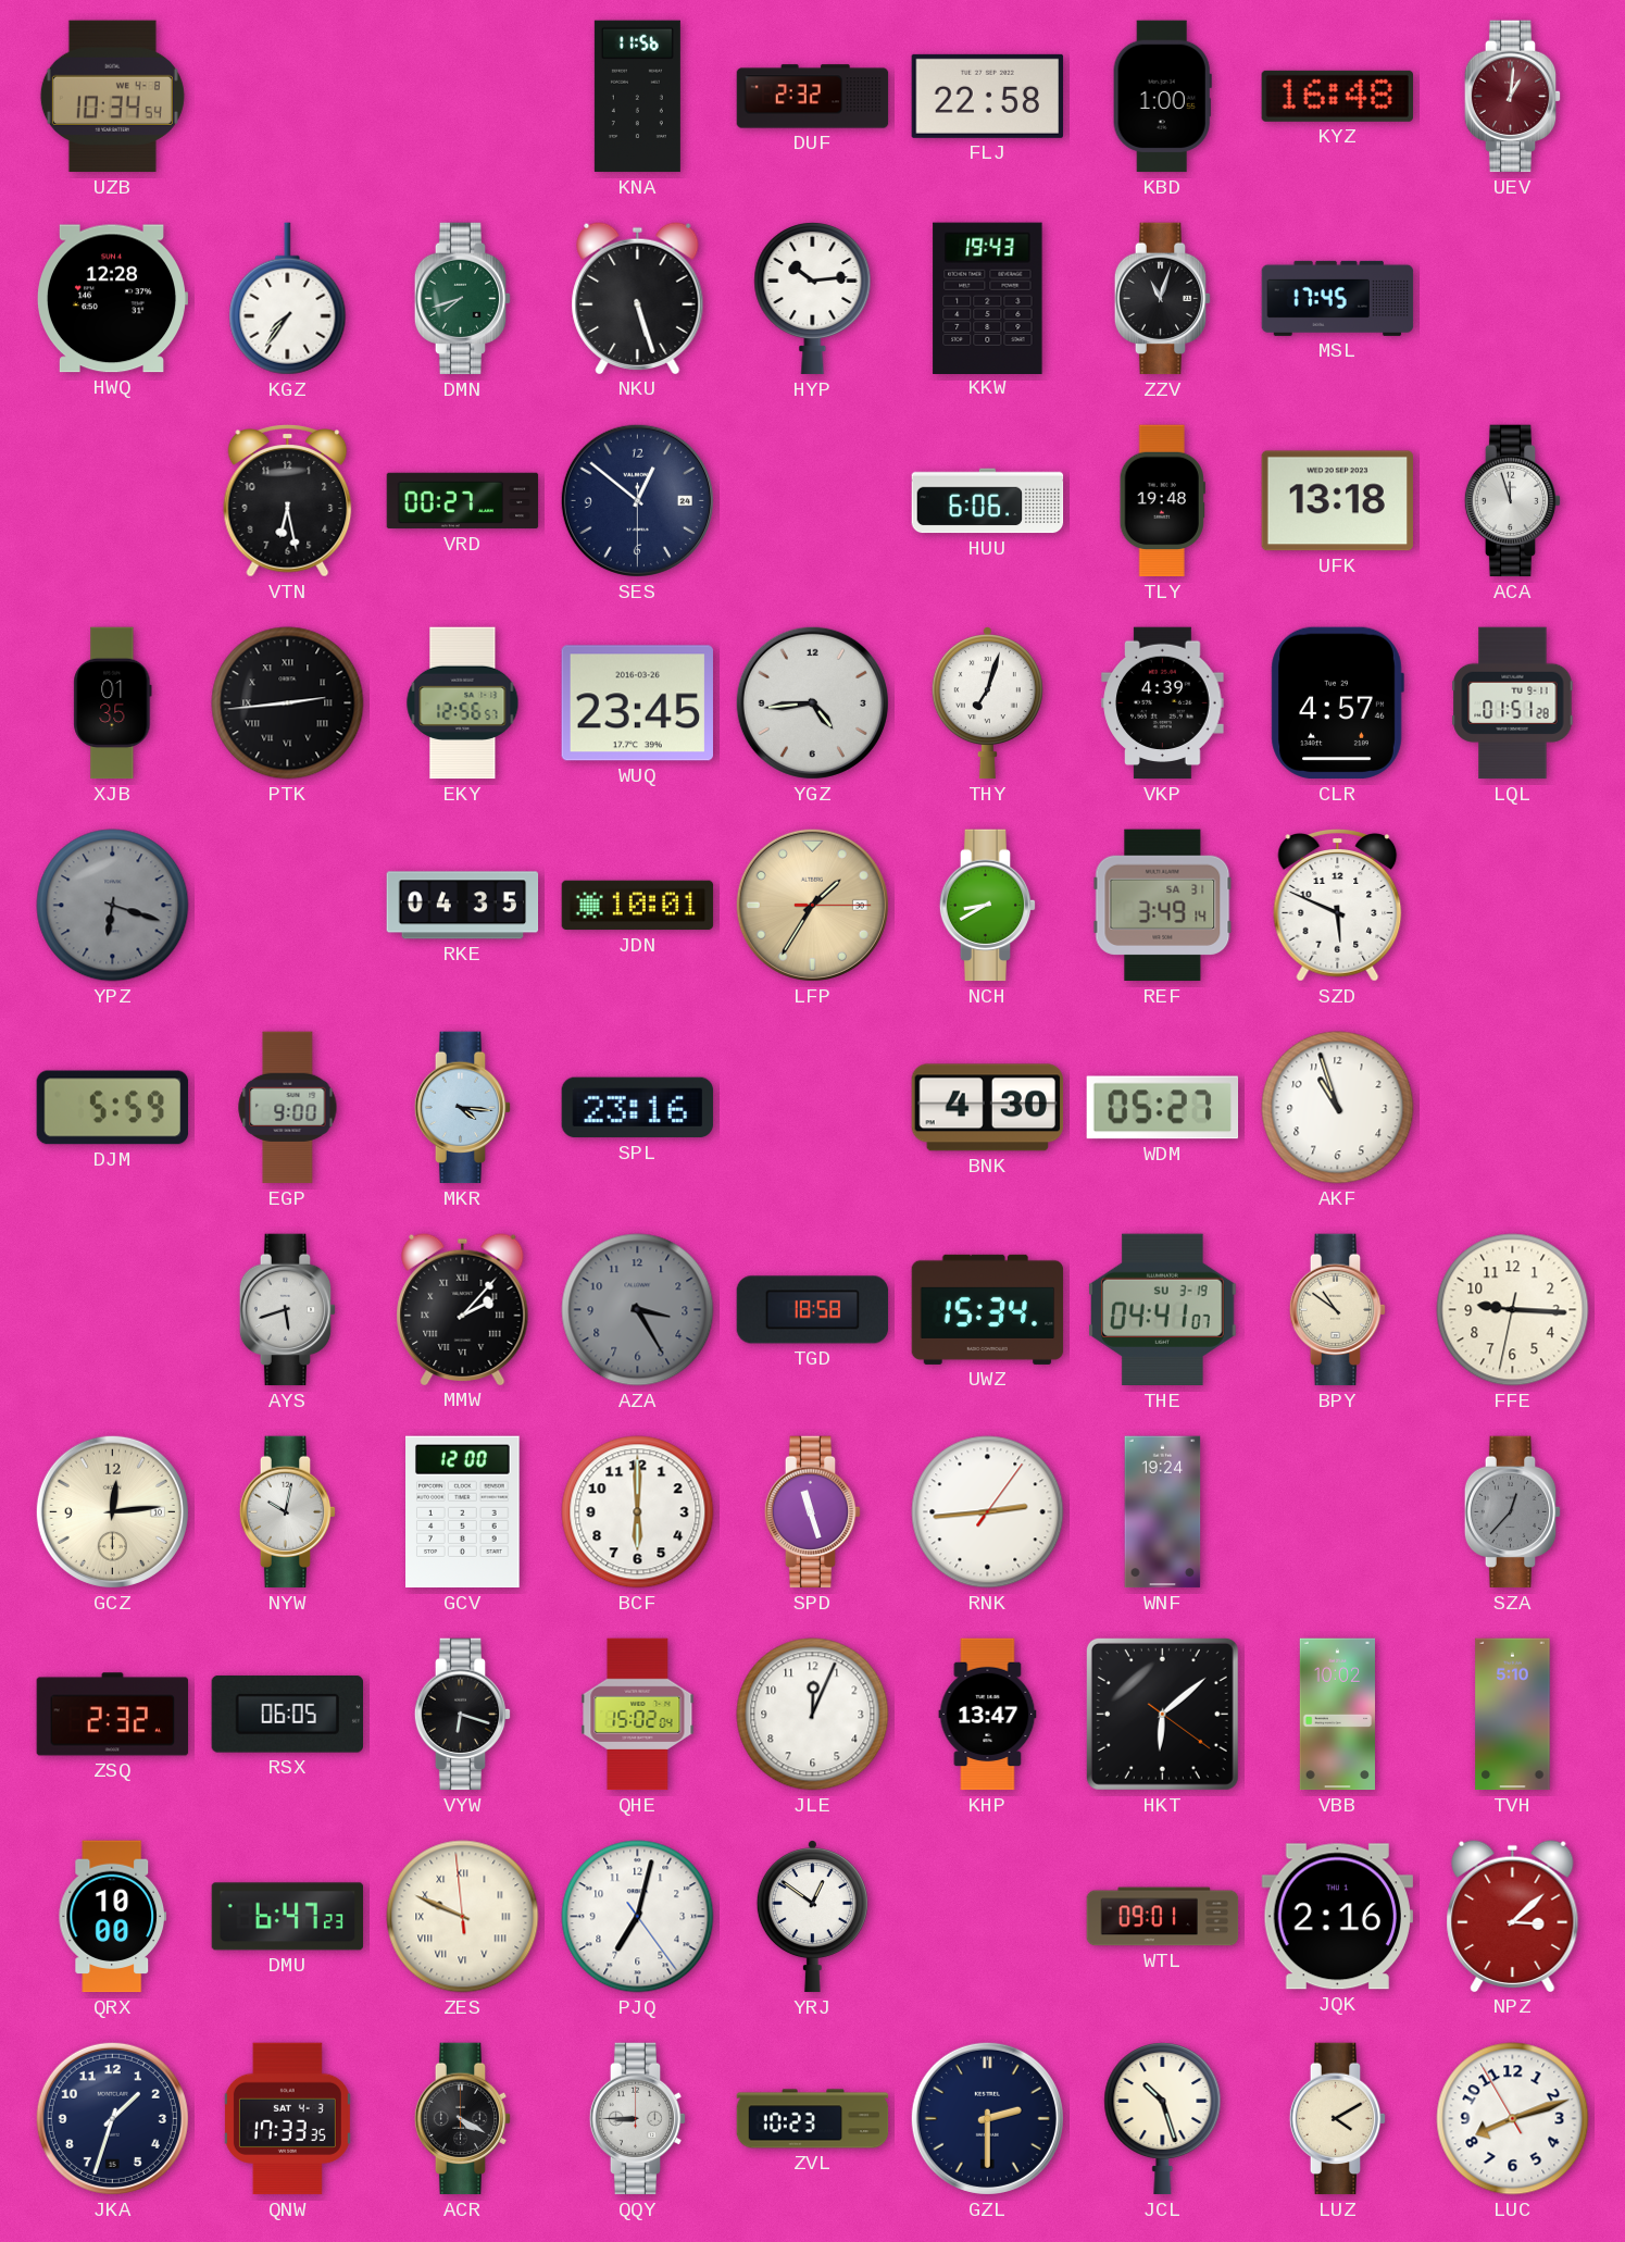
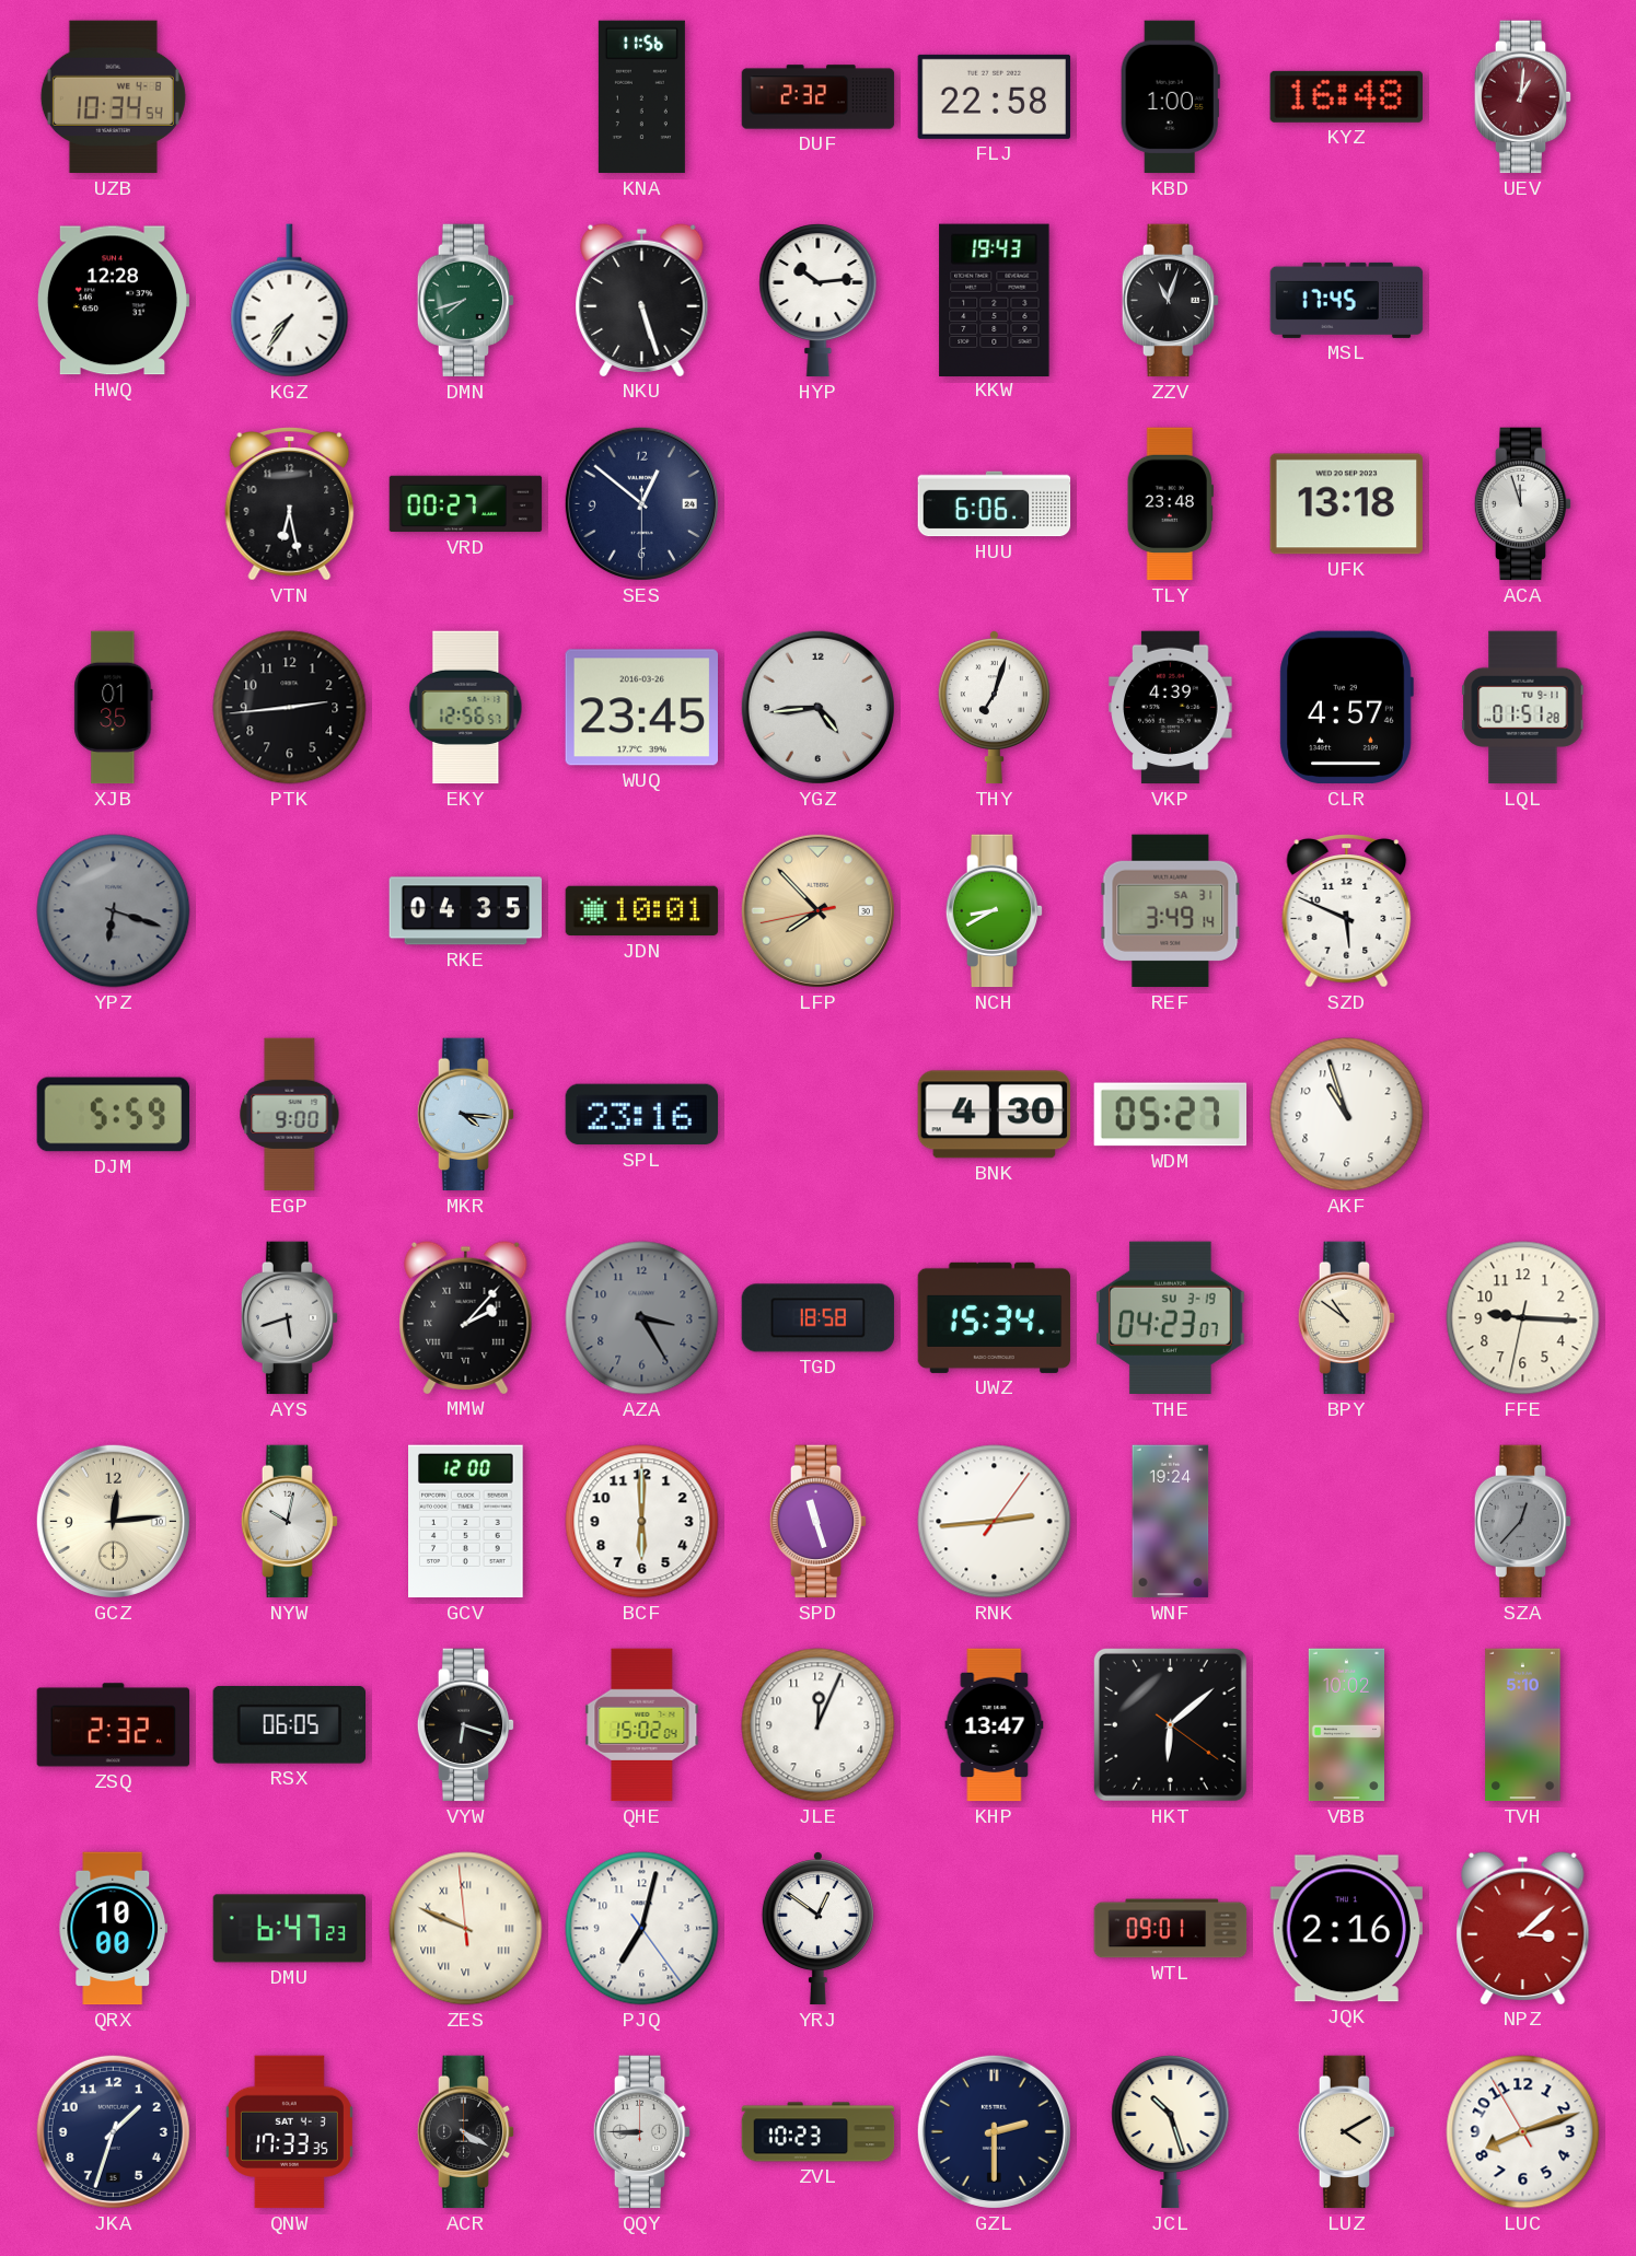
TLY: 19:48 -> 23:48 (1170, 504)
PTK numerals: Roman -> Arabic (290, 708)
LFP: 1:35 -> 7:52 (817, 910)
THE: 04:41 -> 04:23 (1171, 1318)
